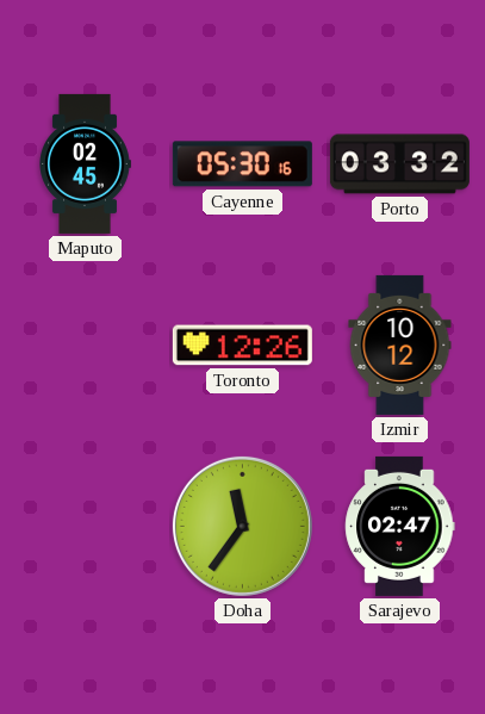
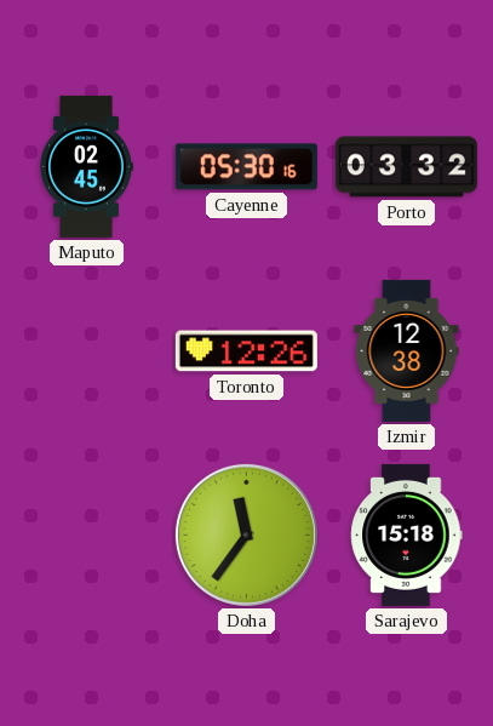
Izmir: 10:12 -> 12:38 (407, 350)
Sarajevo: 02:47 -> 15:18 (407, 535)
